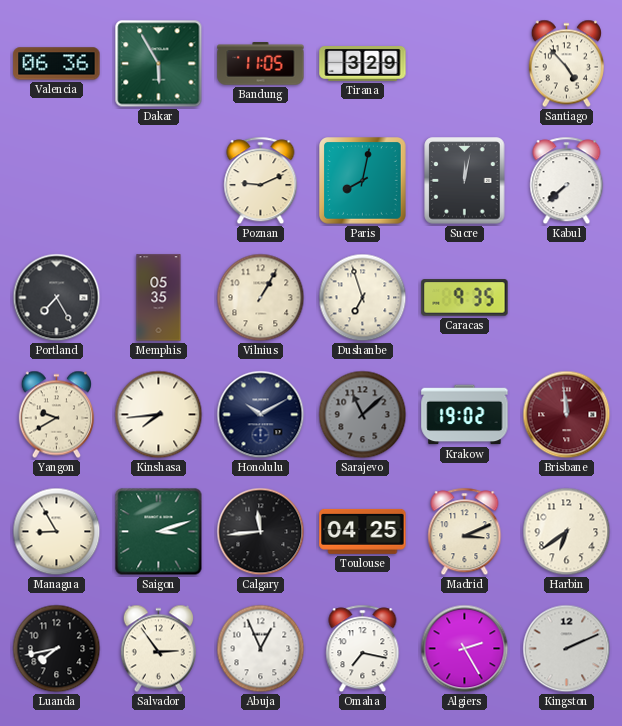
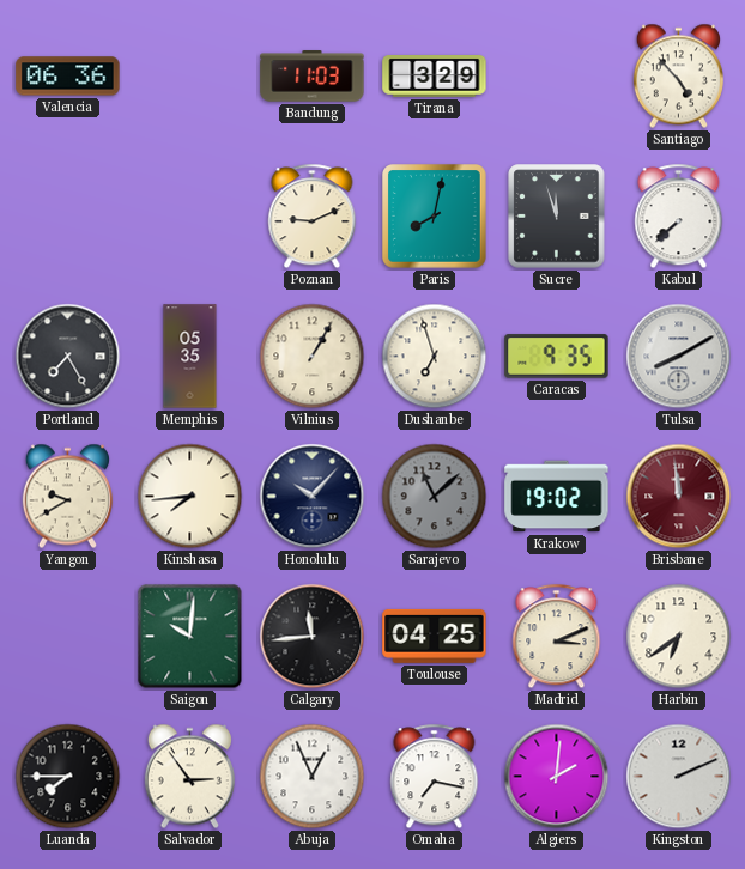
Dakar: 5:55 -> none (159, 64)
Bandung: 11:05 -> 11:03 (313, 77)
Sucre: 12:02 -> 11:57 (557, 217)
Tulsa: none -> 8:10 (679, 357)
Honolulu: 10:10 -> 10:07 (313, 497)
Managua: 8:55 -> none (57, 532)
Saigon: 3:12 -> 10:01 (190, 637)
Luanda: 7:43 -> 7:45 (68, 777)
Algiers: 2:25 -> 2:01 (557, 777)
